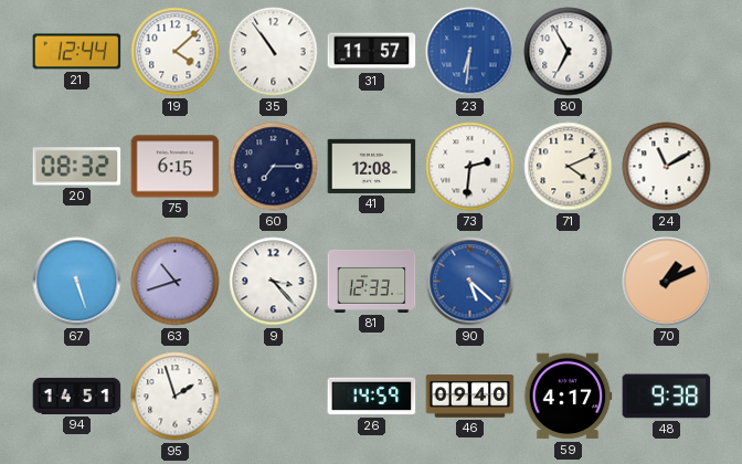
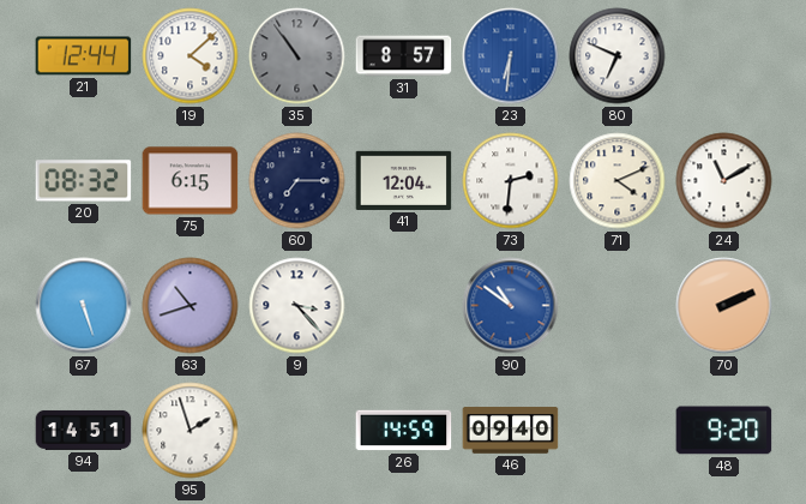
35 dial: white -> grey (297, 56)
31: 11:57 -> 8:57 (404, 56)
80: 6:55 -> 6:49 (618, 56)
41: 12:08 -> 12:04 (404, 180)
81: 12:33 -> none (372, 281)
90: 5:22 -> 10:51 (511, 306)
70: 1:11 -> 2:11 (724, 306)
59: 4:17 -> none (568, 397)
48: 9:38 -> 9:20 (724, 431)
